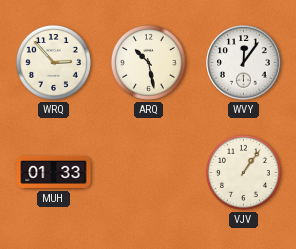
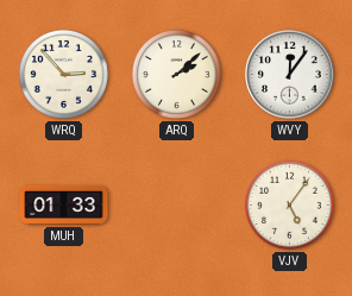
ARQ: 10:28 -> 2:08 (176, 74)
VJV: 1:06 -> 5:06 (289, 204)
